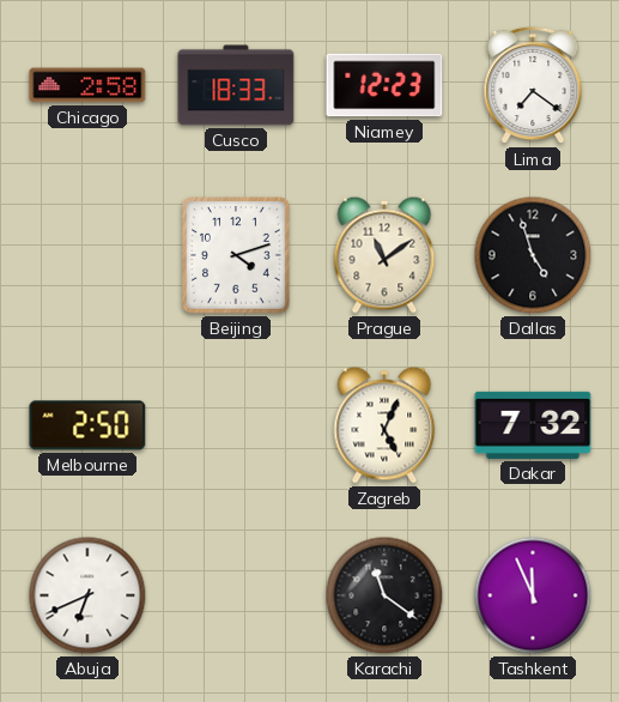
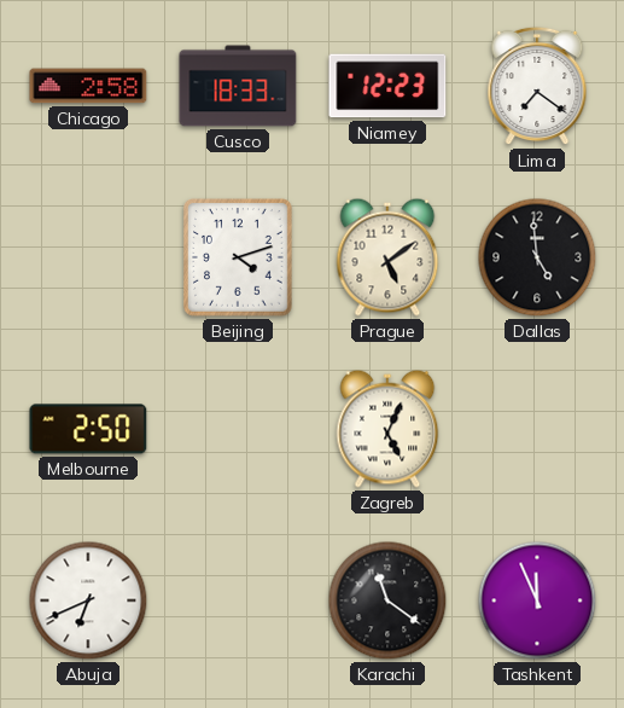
Prague: 11:09 -> 5:09 (387, 257)
Dallas: 4:57 -> 4:59 (537, 257)
Dakar: 7:32 -> none (533, 425)
